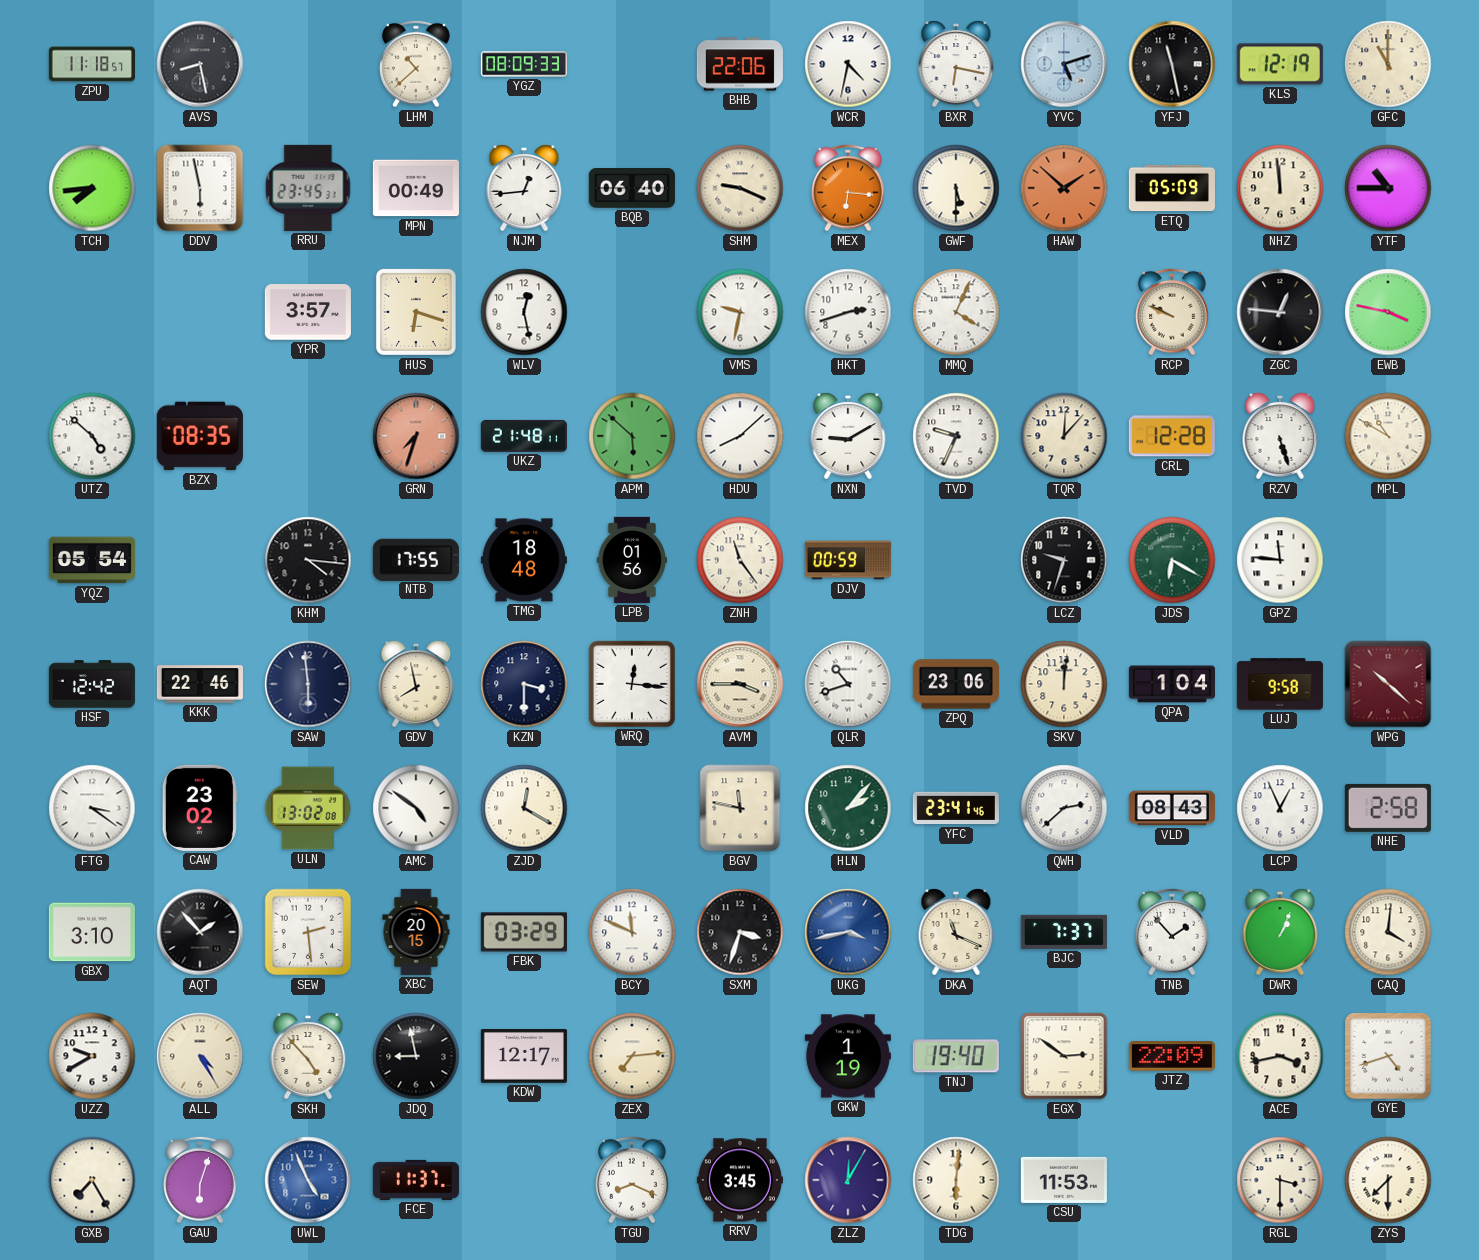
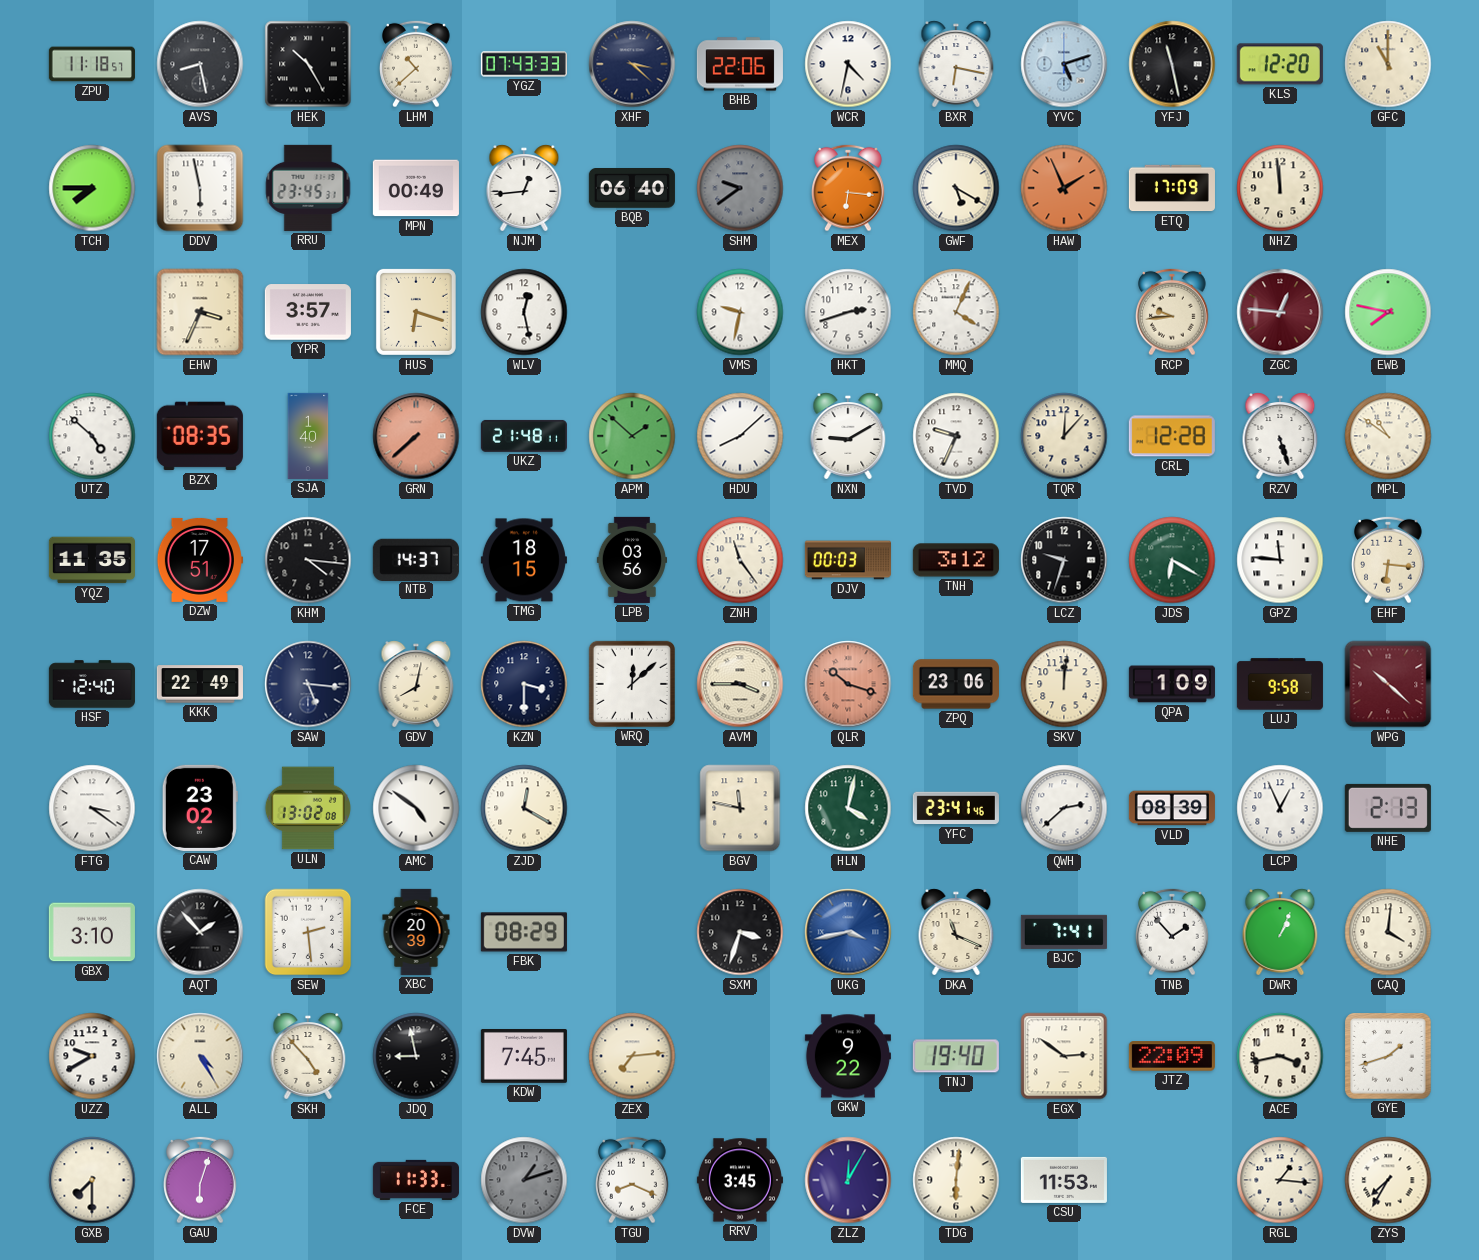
HEK: none -> 10:25 (308, 64)
YGZ: 08:09 -> 07:43 (524, 64)
XHF: none -> 3:22 (632, 64)
KLS: 12:19 -> 12:20 (1280, 64)
TCH: 7:44 -> 7:45 (92, 188)
SHM: 9:19 -> 9:39 (740, 188)
SHM dial: cream -> grey (740, 188)
GWF: 5:30 -> 5:20 (956, 188)
HAW: 1:52 -> 1:56 (1064, 188)
ETQ: 05:09 -> 17:09 (1172, 188)
YTF: 10:45 -> none (1388, 188)
EHW: none -> 3:34 (200, 312)
RCP: 9:49 -> 9:44 (1173, 312)
ZGC dial: black -> burgundy (1280, 312)
EWB: 3:47 -> 7:47 (1388, 312)
SJA: none -> 1:40 (308, 436)
GRN: 7:33 -> 7:38 (416, 436)
APM: 5:52 -> 1:52 (632, 436)
MPL: 10:50 -> 10:51 (1388, 436)
YQZ: 05:54 -> 11:35 (92, 560)
DZW: none -> 17:51 (199, 560)
NTB: 17:55 -> 14:37 (416, 559)
TMG: 18:48 -> 18:15 (524, 560)
LPB: 01:56 -> 03:56 (631, 560)
DJV: 00:59 -> 00:03 (848, 560)
TNH: none -> 3:12 (956, 560)
EHF: none -> 6:16 (1389, 560)
HSF: 12:42 -> 12:40 (92, 684)
KKK: 22:46 -> 22:49 (200, 684)
SAW: 5:59 -> 5:16 (308, 684)
GDV: 7:58 -> 8:02 (416, 684)
WRQ: 12:16 -> 12:08 (632, 684)
QLR: 10:42 -> 10:18 (848, 684)
QLR dial: white -> salmon (848, 684)
QPA: 1:04 -> 1:09 (1172, 684)
HLN: 2:07 -> 4:02 (848, 808)
VLD: 08:43 -> 08:39 (1172, 808)
NHE: 2:58 -> 2:13 (1388, 808)
XBC: 20:15 -> 20:39 (416, 932)
FBK: 03:29 -> 08:29 (524, 932)
BCY: 11:49 -> none (632, 932)
BJC: 7:37 -> 7:41 (1064, 932)
KDW: 12:17 -> 7:45 (524, 1057)
GKW: 1:19 -> 9:22 (848, 1056)
GYE: 4:42 -> 1:42 (1388, 1056)
GXB: 7:25 -> 7:30 (92, 1180)
UWL: 4:56 -> none (308, 1180)
FCE: 11:37 -> 11:33 (416, 1180)
DVW: none -> 1:12 (524, 1180)
RGL: 3:30 -> 1:16 (1280, 1180)
ZYS: 7:30 -> 7:35 (1388, 1180)
